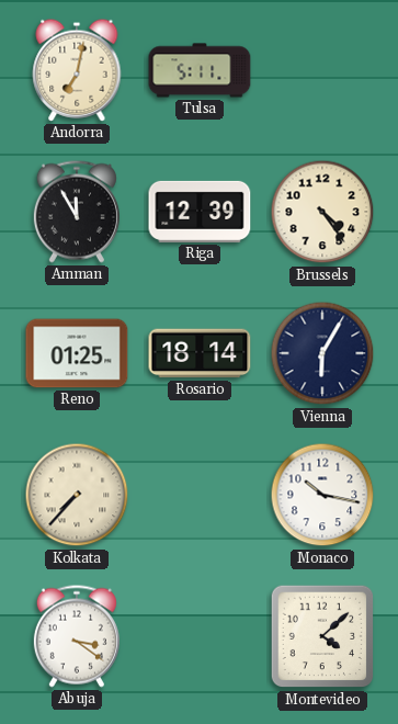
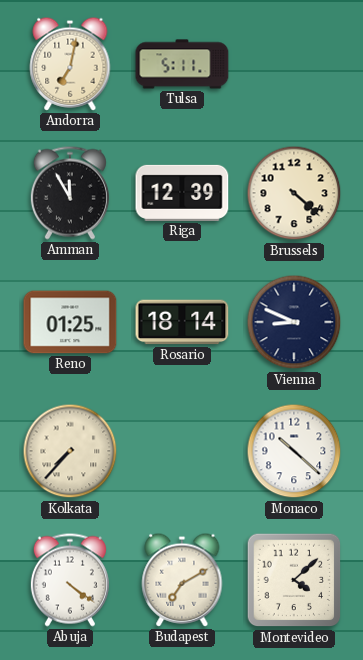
Brussels: 4:24 -> 4:22 (294, 193)
Vienna: 6:05 -> 8:49 (294, 322)
Monaco: 10:17 -> 10:22 (294, 451)
Abuja: 3:21 -> 4:21 (70, 580)
Budapest: none -> 7:10 (182, 580)
